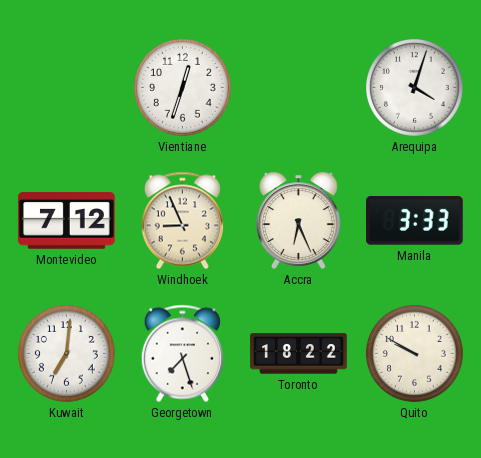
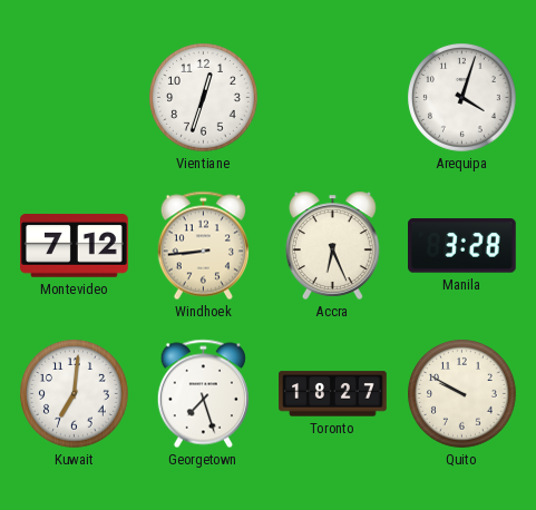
Windhoek: 8:56 -> 8:44 (203, 246)
Manila: 3:33 -> 3:28 (462, 246)
Toronto: 18:22 -> 18:27 (333, 394)
